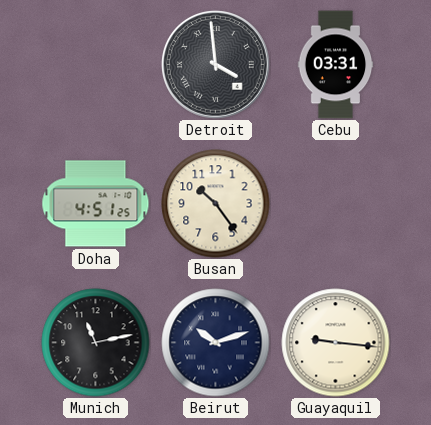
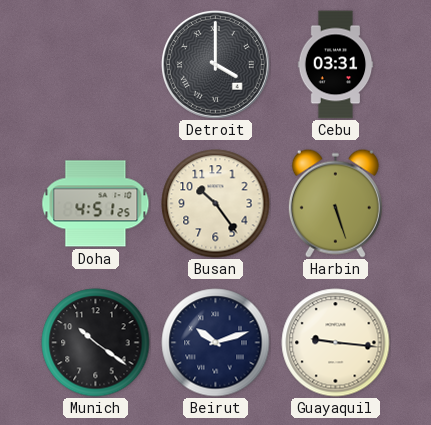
Detroit: 3:59 -> 4:00 (215, 64)
Harbin: none -> 5:27 (335, 203)
Munich: 11:13 -> 10:21 (96, 343)
